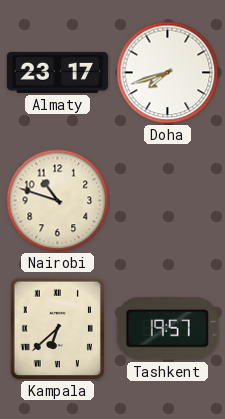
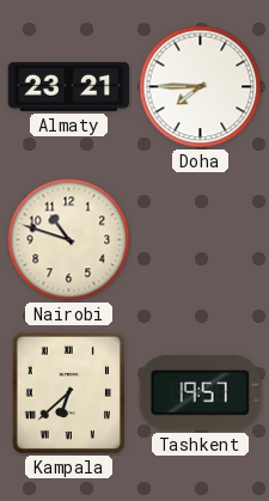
Almaty: 23:17 -> 23:21 (69, 86)
Doha: 7:42 -> 7:45 (201, 87)
